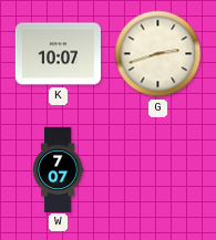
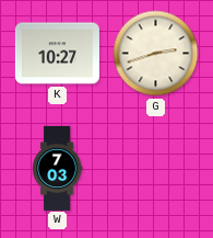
K: 10:07 -> 10:27 (57, 54)
W: 7:07 -> 7:03 (58, 168)
